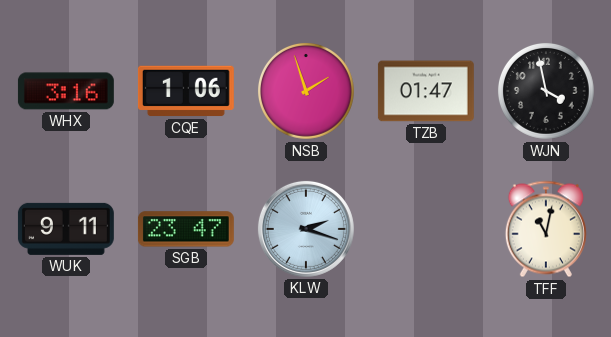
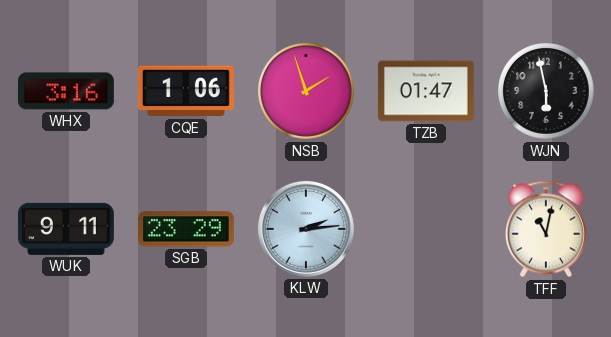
WJN: 3:58 -> 5:58 (546, 91)
SGB: 23:47 -> 23:29 (186, 229)
KLW: 2:18 -> 2:14 (306, 229)
